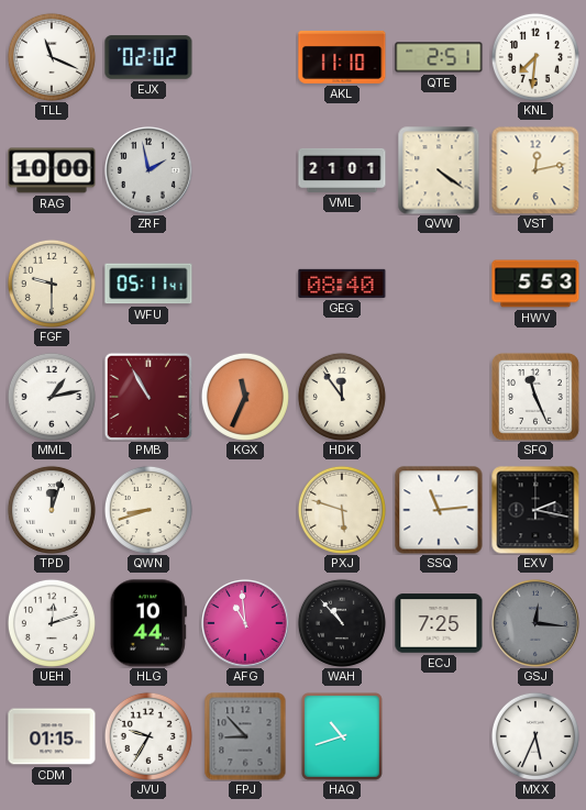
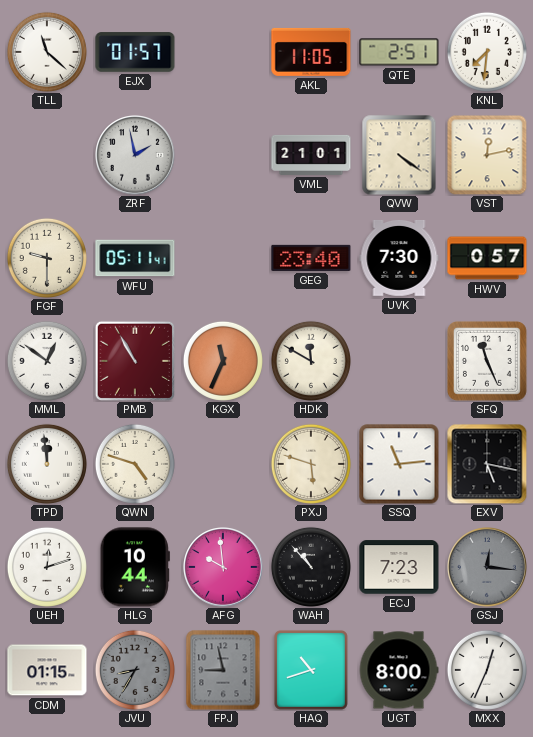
TLL: 11:19 -> 11:22 (47, 52)
EJX: 02:02 -> 01:57 (135, 52)
AKL: 11:10 -> 11:05 (311, 52)
RAG: 10:00 -> none (52, 170)
GEG: 08:40 -> 23:40 (311, 258)
UVK: none -> 7:30 (399, 258)
HWV: 5:53 -> 0:57 (487, 258)
MML: 1:13 -> 12:51 (47, 361)
HDK: 11:54 -> 11:50 (311, 361)
TPD: 12:03 -> 11:59 (47, 464)
QWN: 8:42 -> 4:48 (135, 464)
EXV: 2:17 -> 5:17 (487, 464)
AFG: 10:59 -> 9:59 (224, 568)
ECJ: 7:25 -> 7:23 (399, 567)
JVU: 9:35 -> 8:35 (135, 670)
JVU dial: white -> grey (135, 670)
FPJ: 8:53 -> 8:58 (223, 670)
UGT: none -> 8:00 (399, 670)
MXX: 5:34 -> 12:34 (487, 670)
